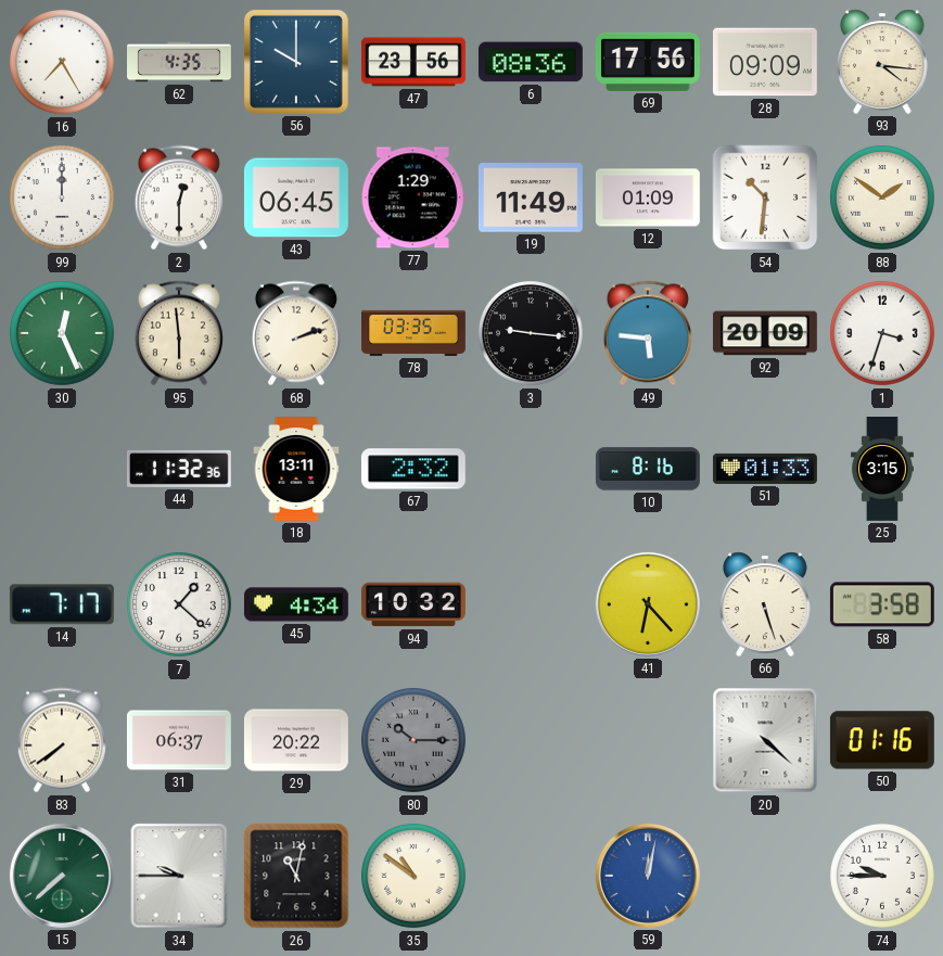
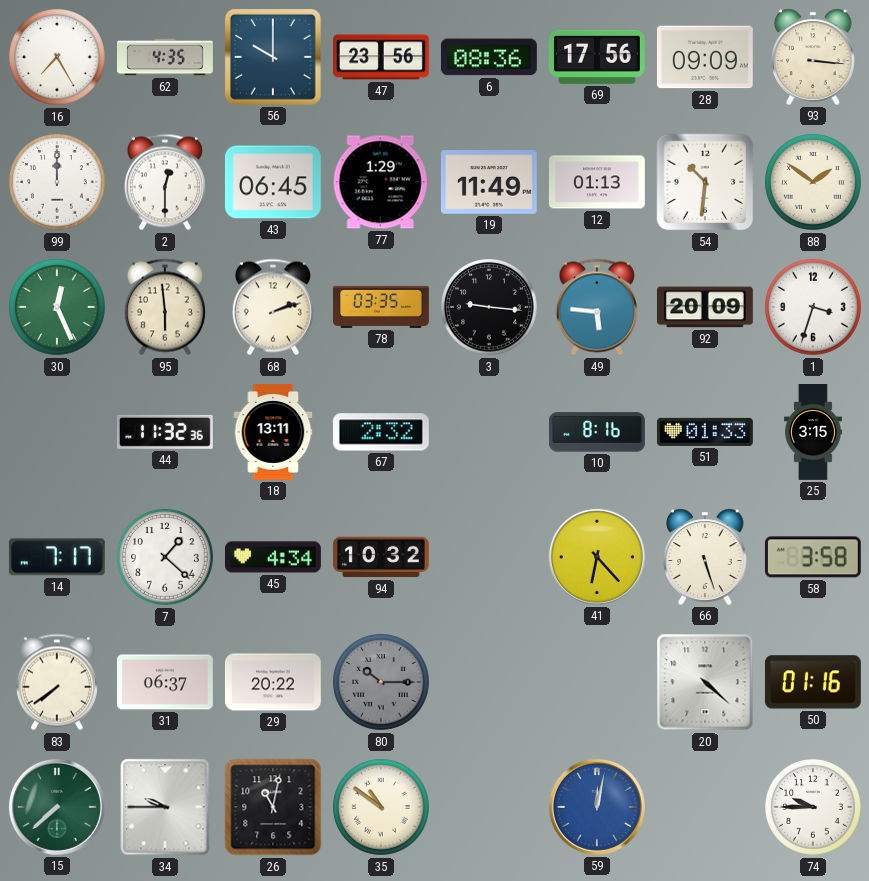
93: 4:16 -> 3:16 (813, 57)
12: 01:09 -> 01:13 (597, 182)
